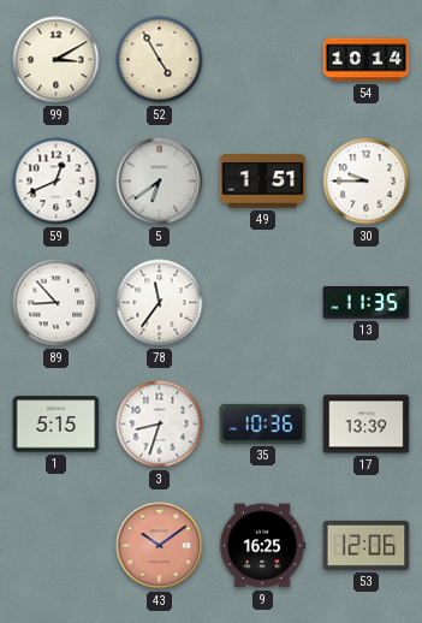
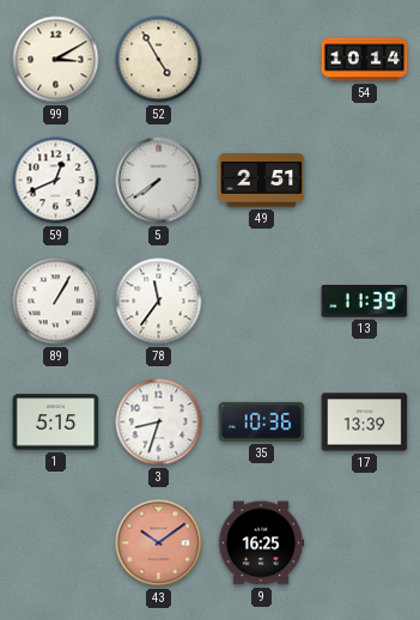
5: 6:39 -> 7:39 (159, 181)
49: 1:51 -> 2:51 (262, 181)
30: 9:45 -> none (367, 182)
89: 8:53 -> 1:05 (56, 302)
13: 11:35 -> 11:39 (365, 302)
53: 12:06 -> none (367, 545)
